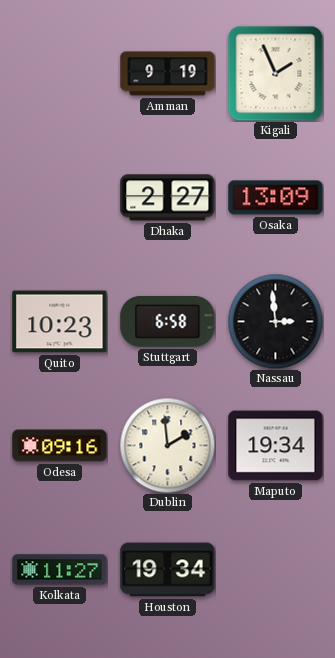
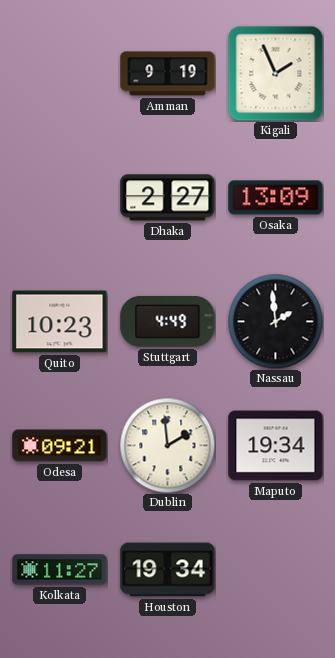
Stuttgart: 6:58 -> 4:49 (168, 321)
Nassau: 2:59 -> 1:59 (275, 321)
Odesa: 09:16 -> 09:21 (60, 446)
